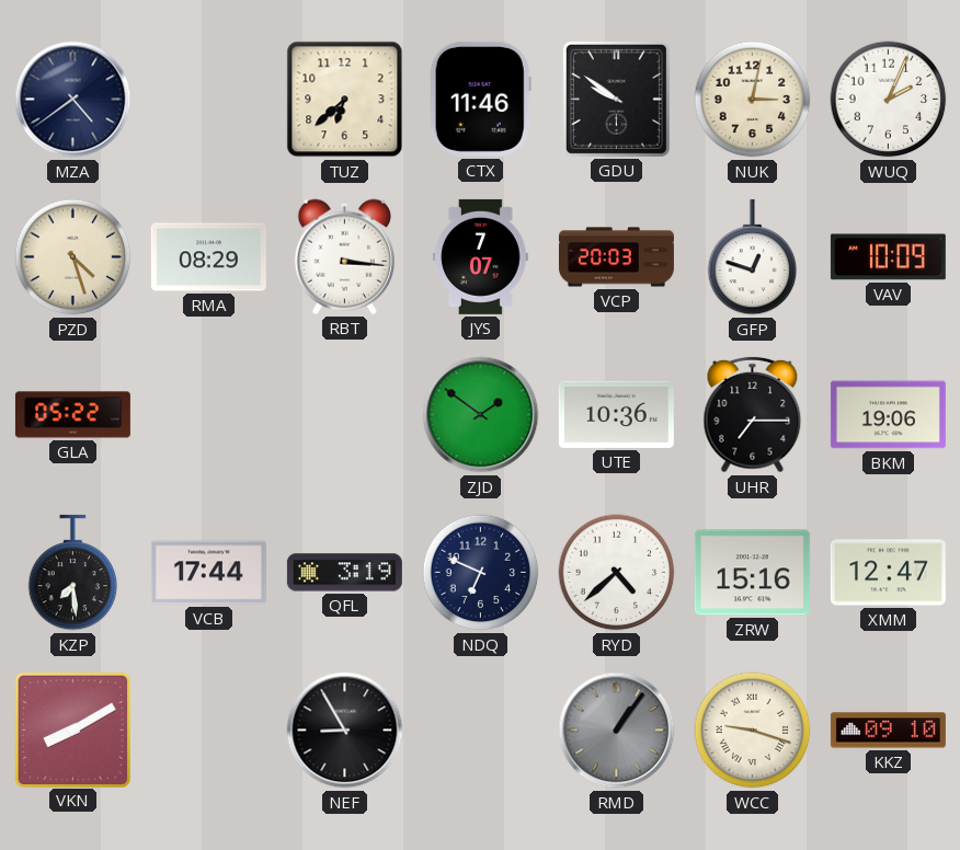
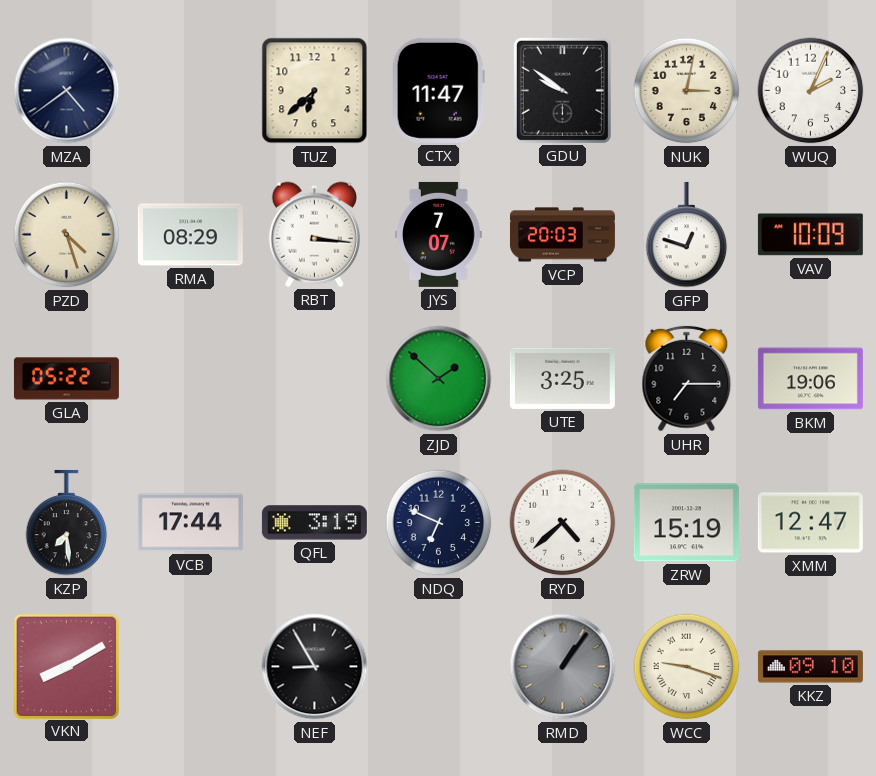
CTX: 11:46 -> 11:47 (438, 90)
ZJD: 1:51 -> 1:52 (439, 379)
UTE: 10:36 -> 3:25 (562, 378)
ZRW: 15:16 -> 15:19 (686, 523)
